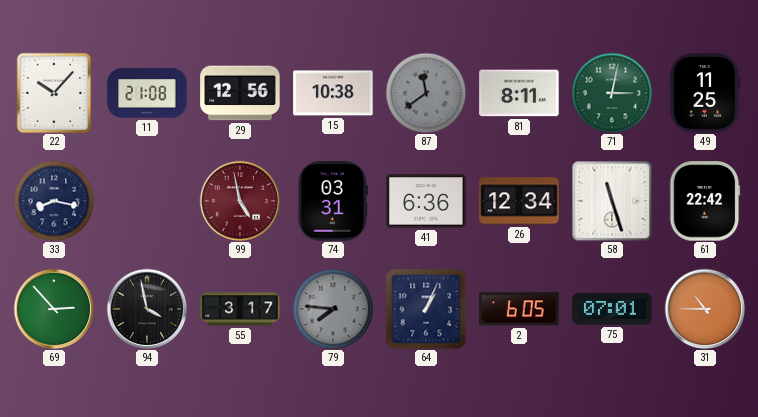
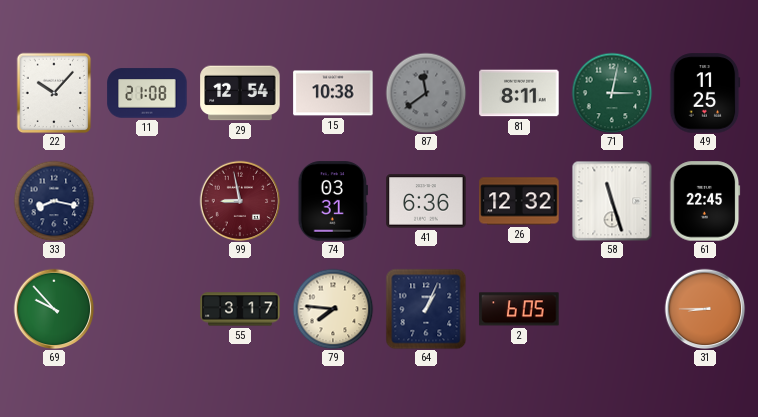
29: 12:56 -> 12:54 (240, 93)
99: 4:58 -> 8:58 (240, 201)
26: 12:34 -> 12:32 (519, 201)
61: 22:42 -> 22:45 (705, 201)
69: 2:53 -> 9:53 (54, 309)
94: 3:58 -> none (147, 309)
79 dial: grey -> cream (333, 309)
75: 07:01 -> none (612, 309)
31: 10:45 -> 8:45 (705, 309)
